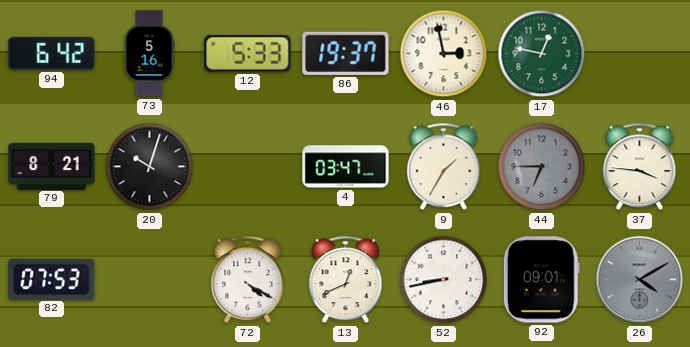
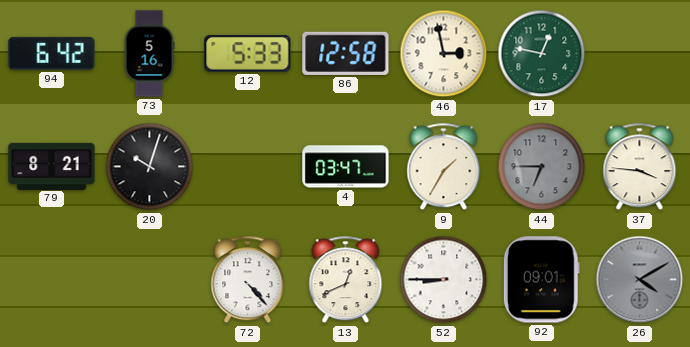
86: 19:37 -> 12:58 (346, 53)
82: 07:53 -> none (52, 279)
72: 4:20 -> 4:23 (248, 280)
52: 8:43 -> 8:45 (444, 280)
